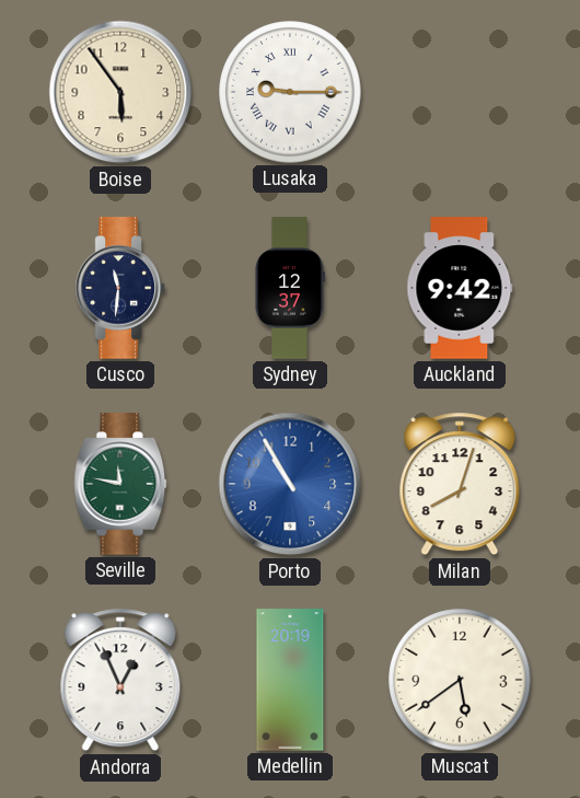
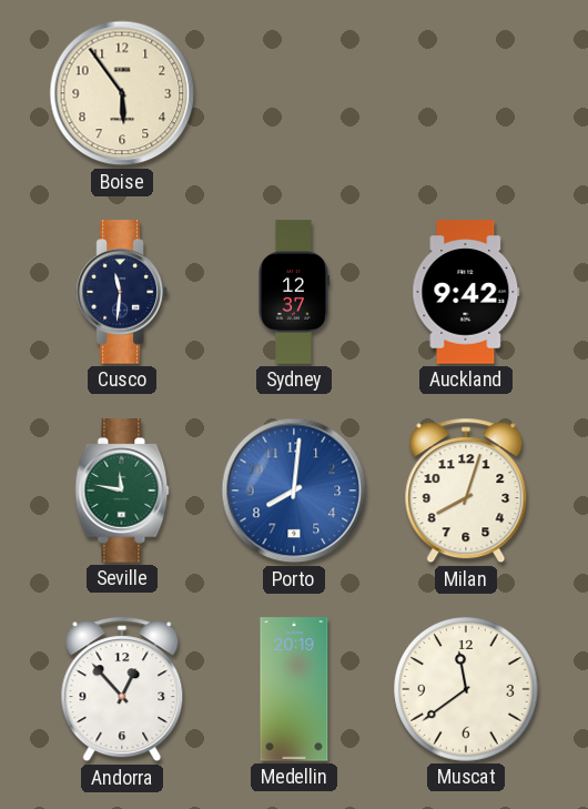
Lusaka: 9:15 -> none (290, 92)
Porto: 10:55 -> 8:01 (294, 491)
Andorra: 12:56 -> 12:53 (122, 689)
Muscat: 5:39 -> 11:39 (466, 689)
